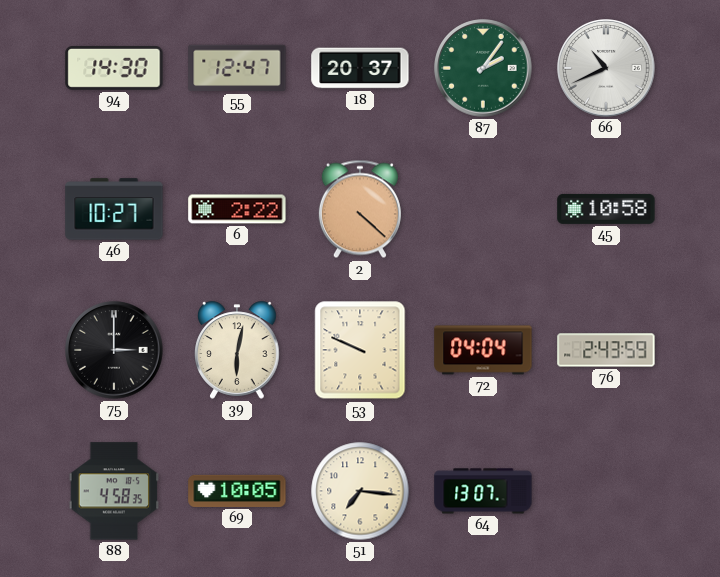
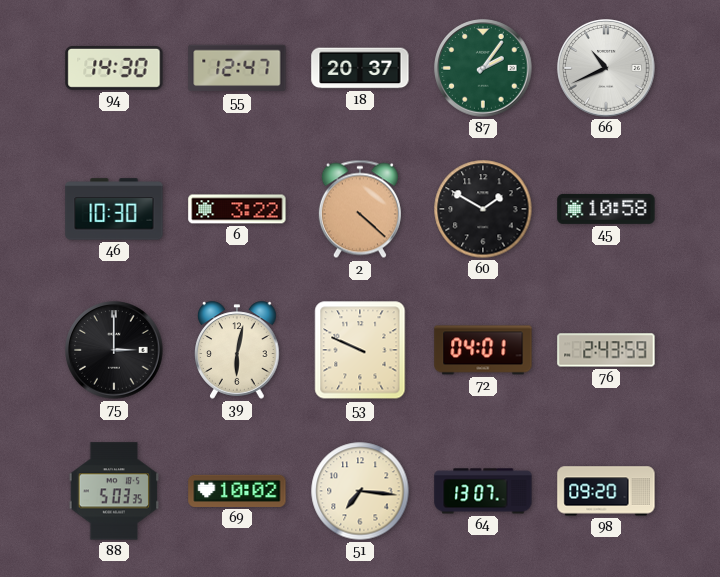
46: 10:27 -> 10:30 (114, 209)
6: 2:22 -> 3:22 (237, 209)
60: none -> 1:50 (483, 209)
72: 04:04 -> 04:01 (483, 350)
88: 4:58 -> 5:03 (113, 491)
69: 10:05 -> 10:02 (237, 491)
98: none -> 09:20 (606, 491)
